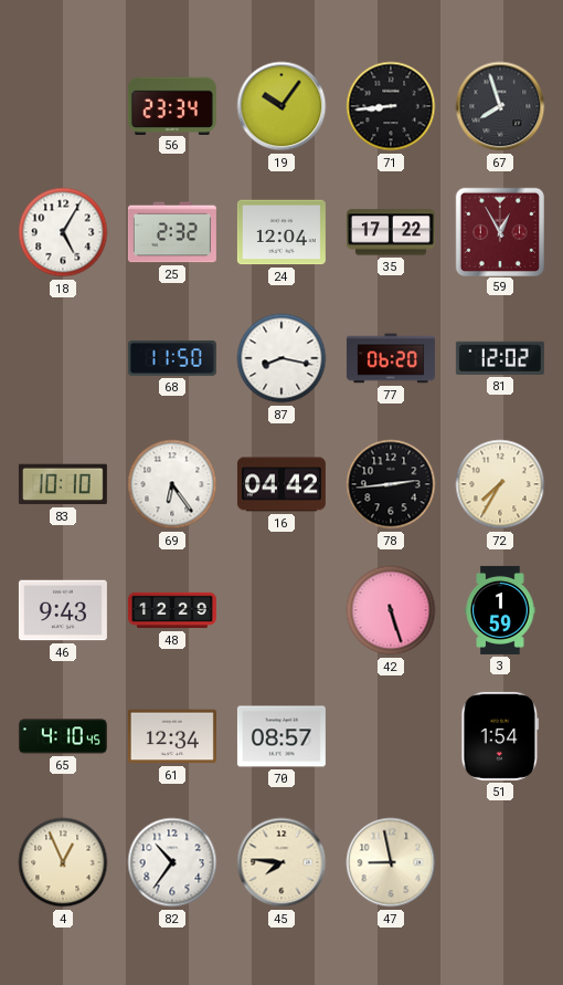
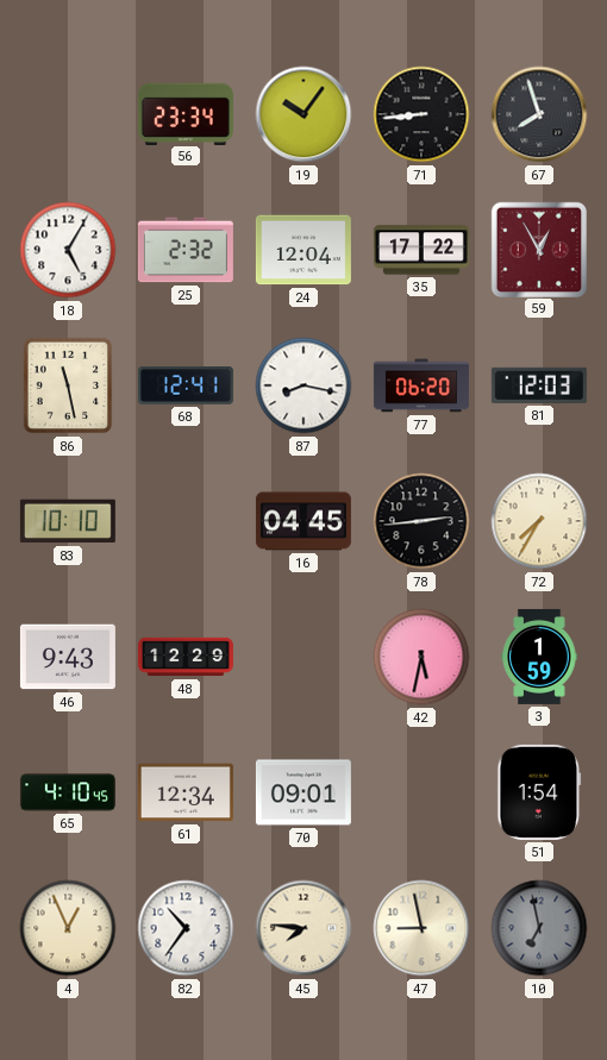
86: none -> 11:28 (68, 385)
68: 11:50 -> 12:41 (186, 387)
81: 12:02 -> 12:03 (539, 385)
69: 6:24 -> none (172, 484)
16: 04:42 -> 04:45 (303, 521)
42: 5:27 -> 5:32 (421, 657)
70: 08:57 -> 09:01 (303, 792)
10: none -> 6:58 (539, 928)
